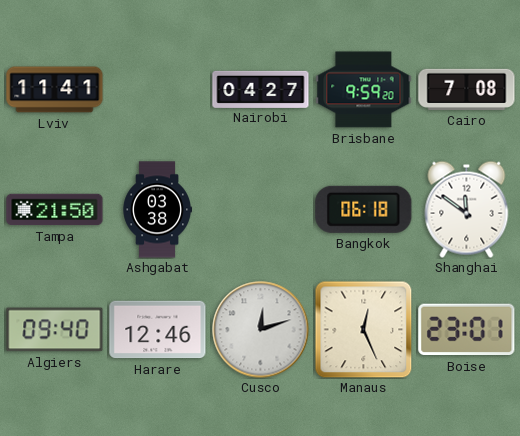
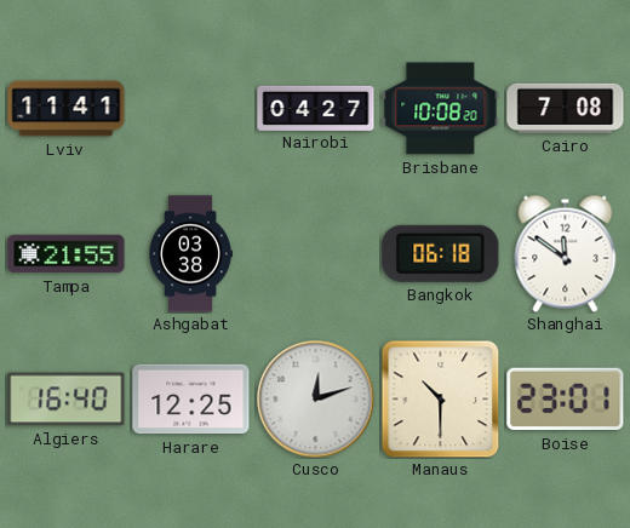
Brisbane: 9:59 -> 10:08 (441, 109)
Tampa: 21:50 -> 21:55 (67, 254)
Algiers: 09:40 -> 16:40 (67, 400)
Harare: 12:46 -> 12:25 (191, 400)
Manaus: 12:26 -> 10:30 (440, 398)
